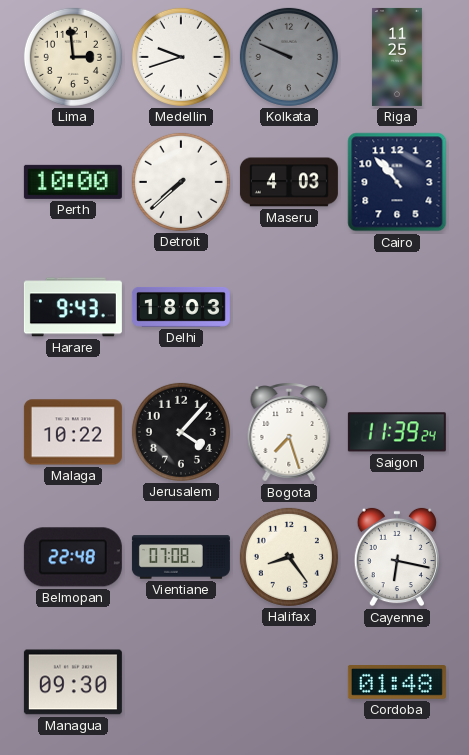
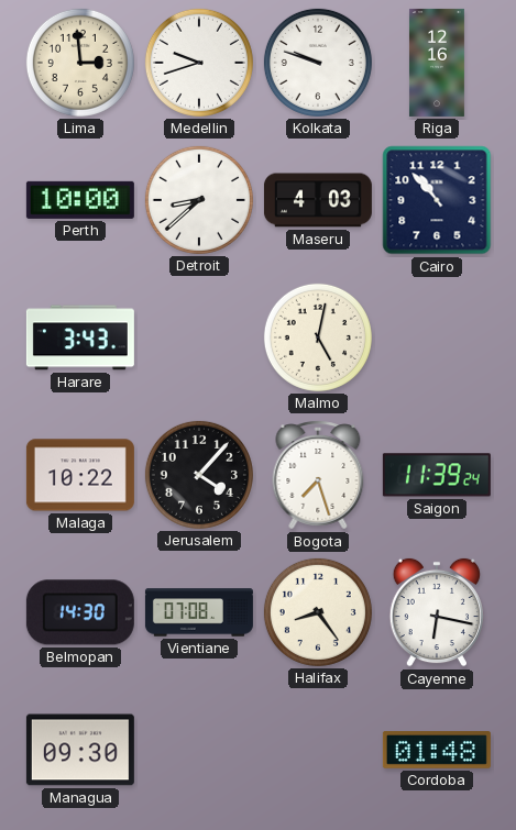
Kolkata: 9:49 -> 9:48 (318, 63)
Kolkata dial: grey -> white (318, 63)
Riga: 11:25 -> 12:16 (437, 63)
Detroit: 7:38 -> 8:38 (199, 200)
Harare: 9:43 -> 3:43 (80, 337)
Delhi: 18:03 -> none (181, 307)
Malmo: none -> 5:02 (318, 337)
Belmopan: 22:48 -> 14:30 (80, 612)
